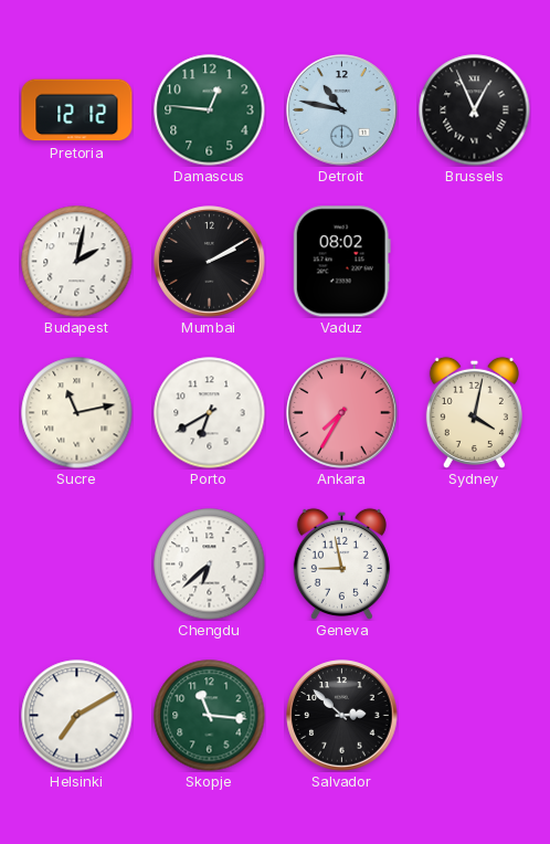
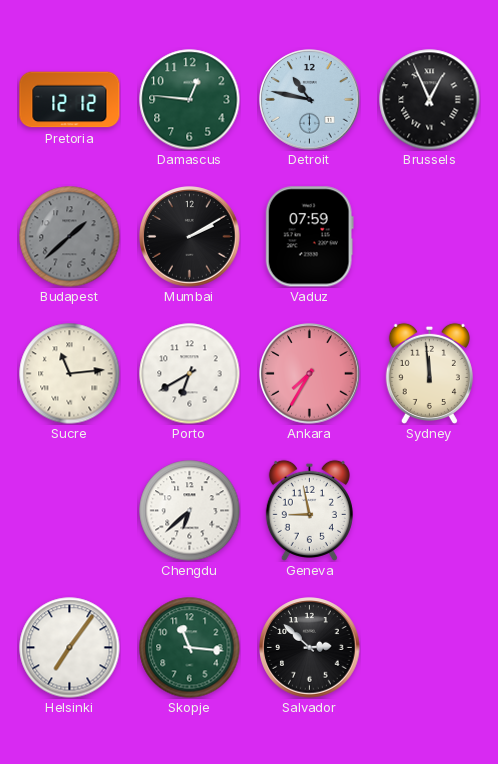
Budapest: 2:02 -> 1:38 (70, 237)
Budapest dial: white -> grey (70, 237)
Vaduz: 08:02 -> 07:59 (309, 237)
Sucre: 11:13 -> 11:14 (70, 374)
Sydney: 4:02 -> 11:59 (429, 373)
Helsinki: 7:10 -> 7:06 (70, 648)
